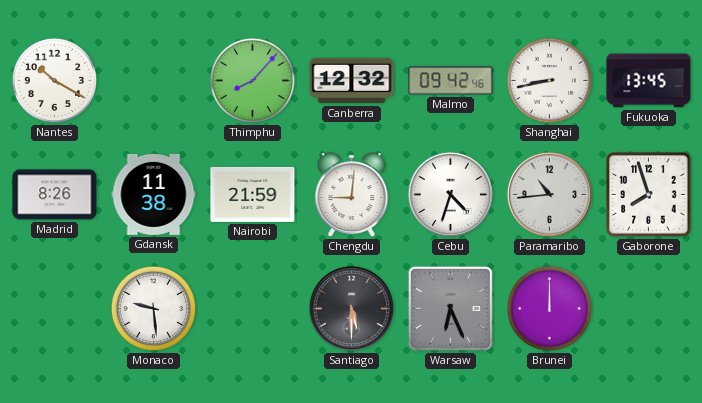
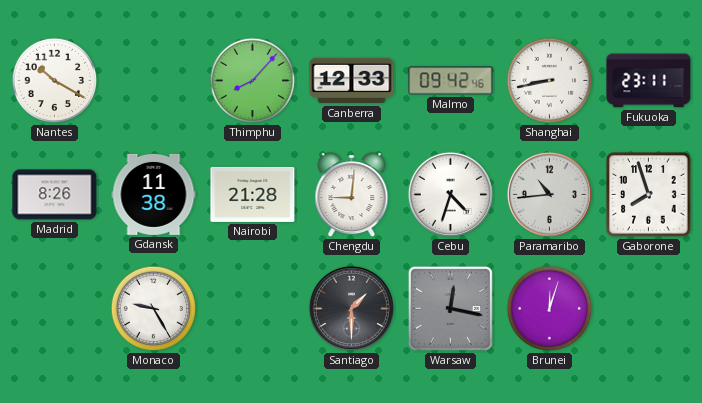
Canberra: 12:32 -> 12:33 (352, 81)
Fukuoka: 13:45 -> 23:11 (649, 81)
Nairobi: 21:59 -> 21:28 (253, 194)
Monaco: 9:29 -> 9:25 (154, 309)
Santiago: 5:30 -> 1:30 (351, 308)
Warsaw: 6:26 -> 12:17 (450, 308)
Brunei: 12:00 -> 12:03 (550, 309)
